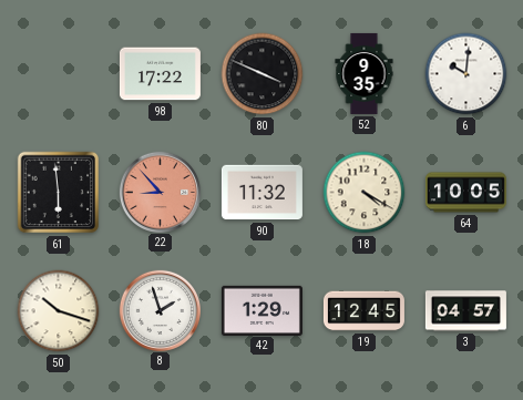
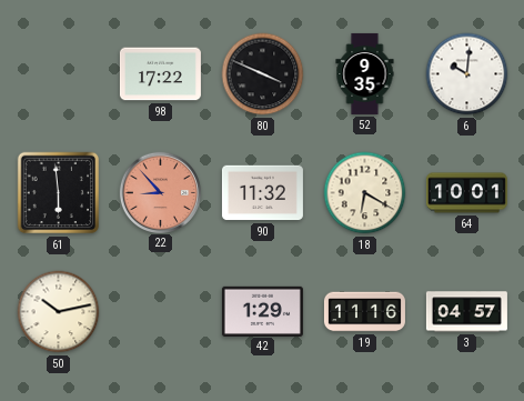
18: 4:20 -> 6:20 (365, 193)
64: 10:05 -> 10:01 (466, 193)
50: 10:18 -> 10:13 (59, 312)
8: 1:57 -> none (160, 310)
19: 12:45 -> 11:16 (364, 312)
